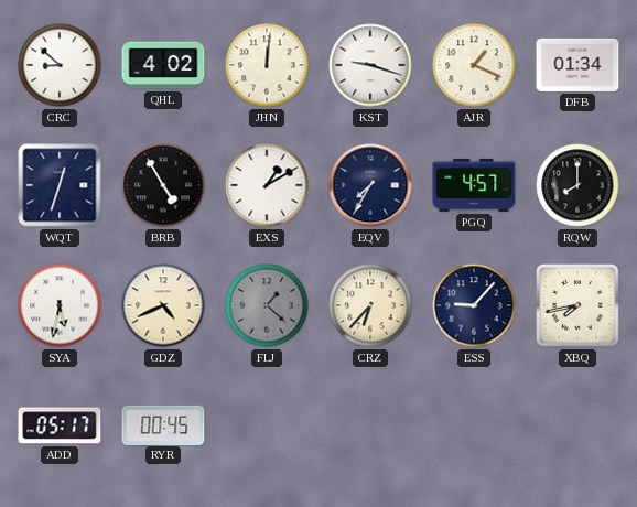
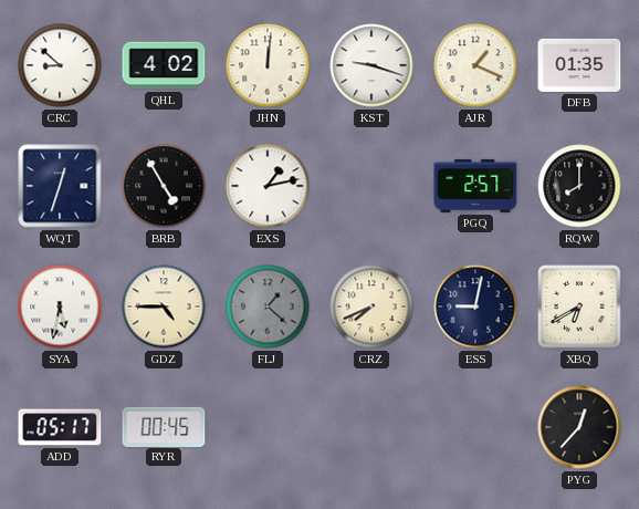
DFB: 01:34 -> 01:35 (579, 65)
EXS: 1:10 -> 1:13 (268, 186)
EQV: 7:35 -> none (370, 185)
PGQ: 4:57 -> 2:57 (475, 186)
GDZ: 4:41 -> 4:45 (164, 307)
CRZ: 6:37 -> 7:41 (371, 307)
ESS: 9:07 -> 9:02 (475, 307)
XBQ: 7:43 -> 6:40 (580, 308)
PYG: none -> 12:37 (579, 427)
